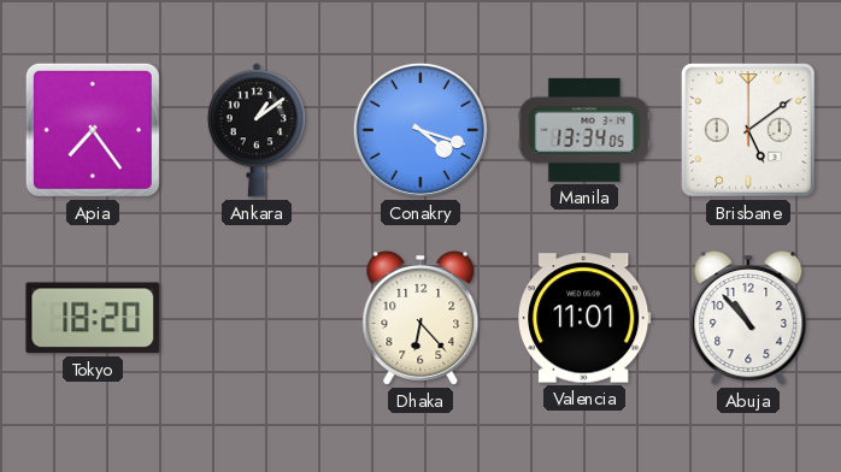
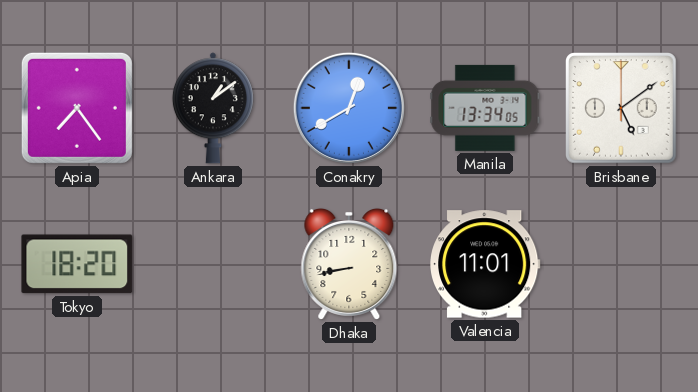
Conakry: 4:18 -> 12:40 (349, 108)
Dhaka: 6:23 -> 8:43 (349, 264)
Abuja: 10:53 -> none (748, 318)
